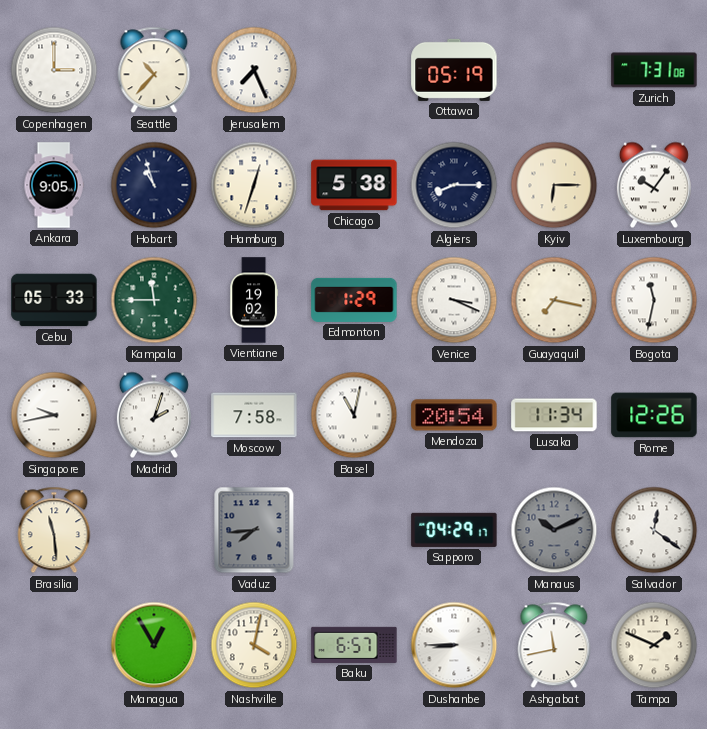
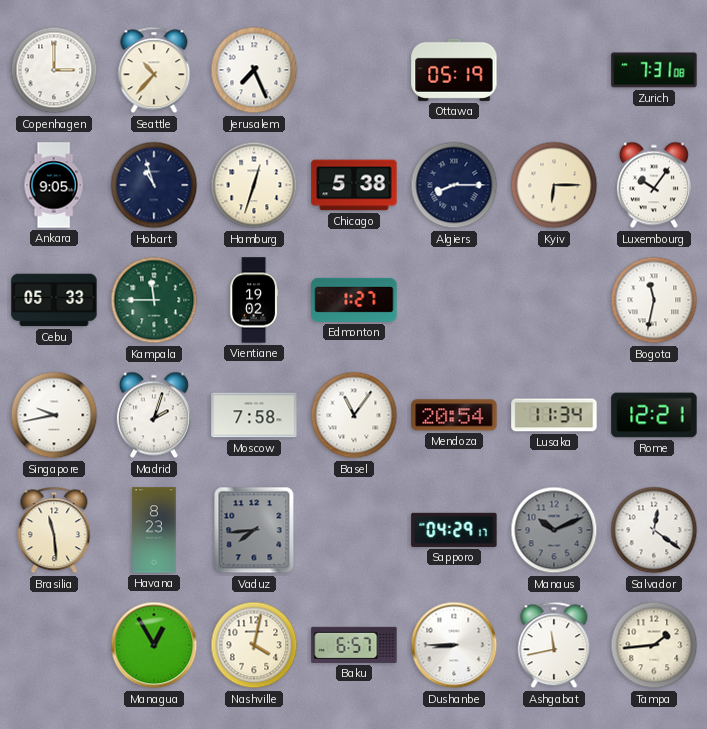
Edmonton: 1:29 -> 1:27 (354, 300)
Venice: 3:19 -> none (454, 300)
Guayaquil: 7:17 -> none (554, 300)
Basel: 11:02 -> 11:06 (354, 415)
Rome: 12:26 -> 12:21 (654, 415)
Havana: none -> 8:23 (154, 530)
Tampa: 1:49 -> 1:44 (654, 645)
